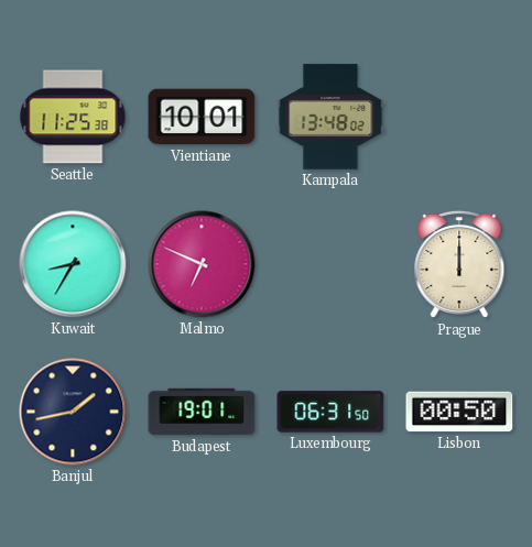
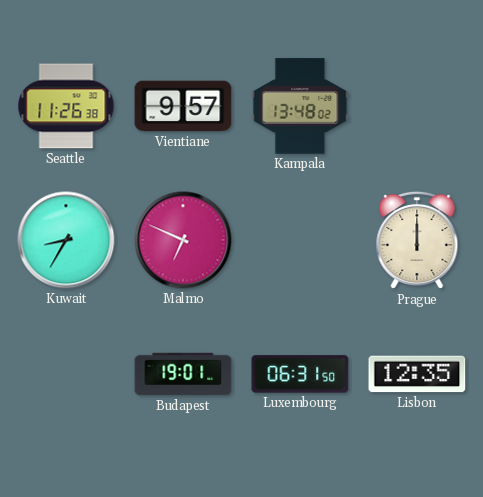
Seattle: 11:25 -> 11:26 (66, 106)
Vientiane: 10:01 -> 9:57 (183, 106)
Banjul: 1:43 -> none (73, 412)
Lisbon: 00:50 -> 12:35 (417, 374)
